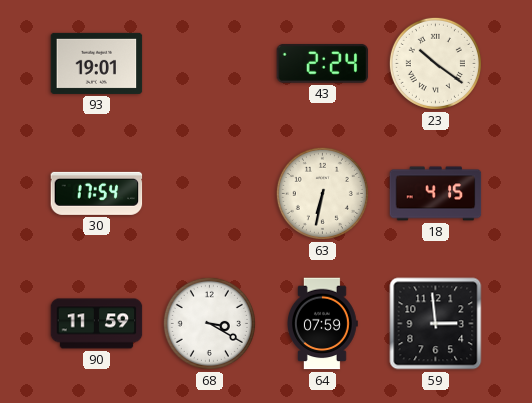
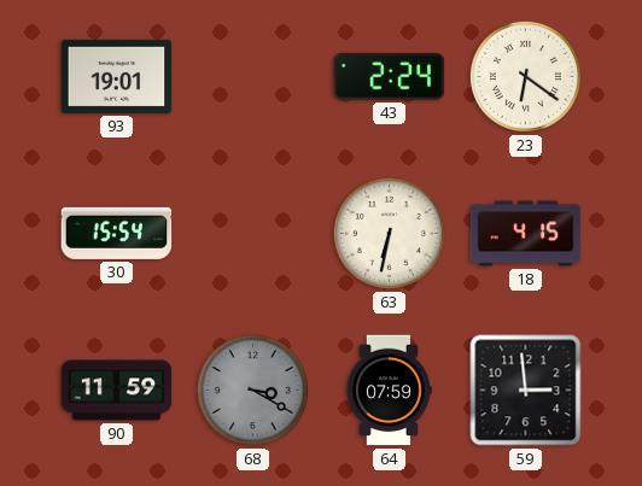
23: 10:21 -> 6:21 (525, 76)
30: 17:54 -> 15:54 (117, 233)
68 dial: white -> grey (252, 390)
